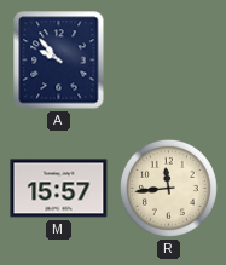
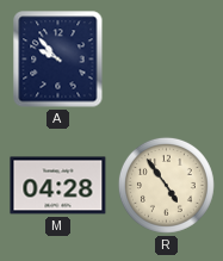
M: 15:57 -> 04:28 (58, 186)
R: 11:44 -> 4:54 (166, 185)
